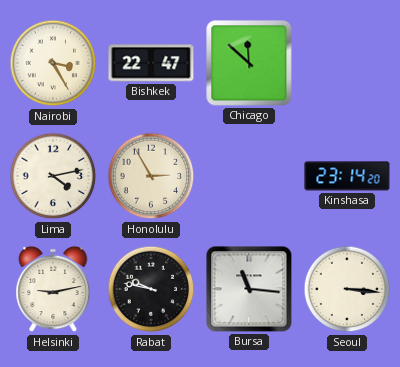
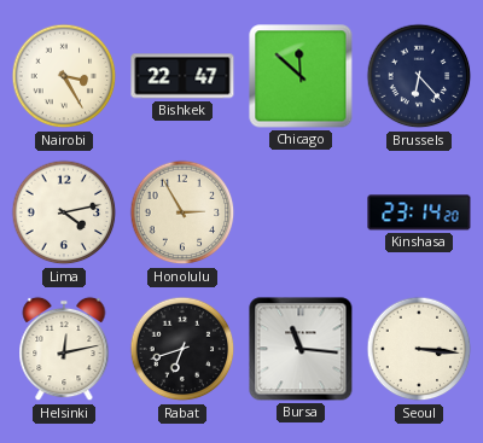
Brussels: none -> 6:23 (419, 76)
Helsinki: 9:13 -> 12:13 (64, 349)
Rabat: 9:47 -> 6:42 (182, 349)
